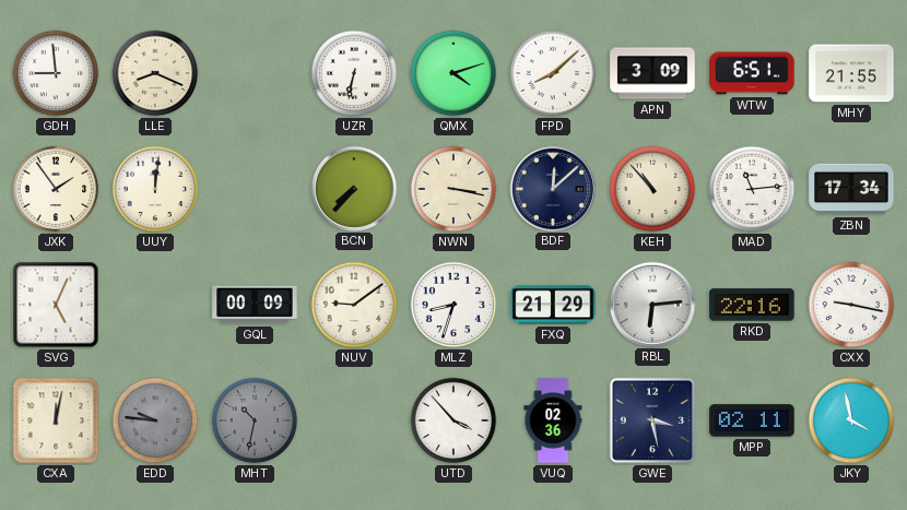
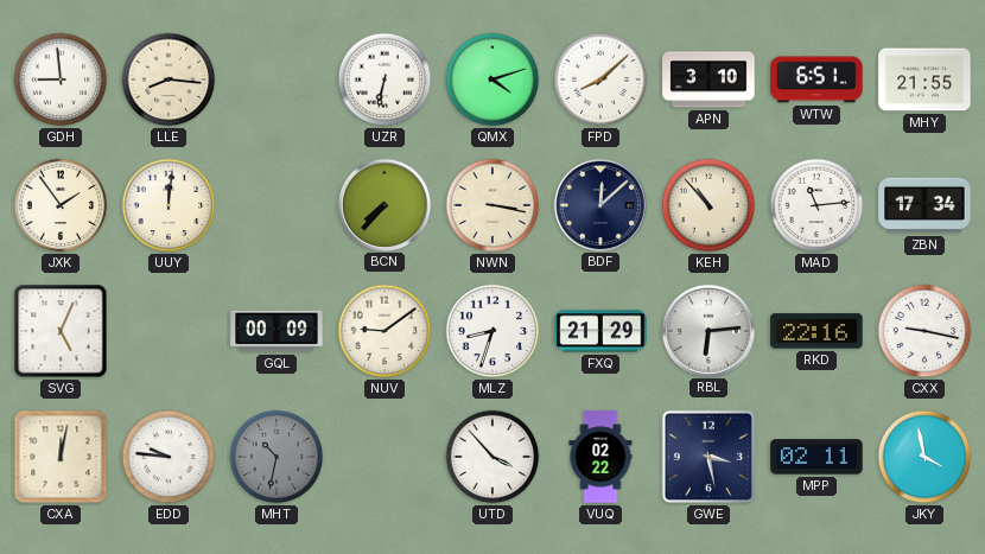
LLE: 8:19 -> 8:16 (169, 79)
APN: 3:09 -> 3:10 (708, 79)
EDD dial: grey -> white (169, 457)
VUQ: 02:36 -> 02:22 (600, 457)
